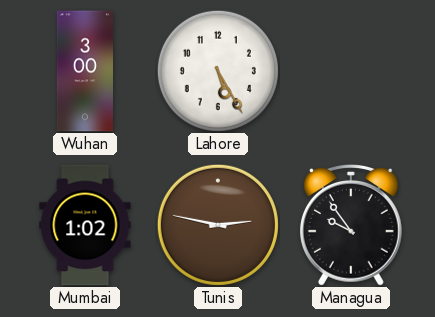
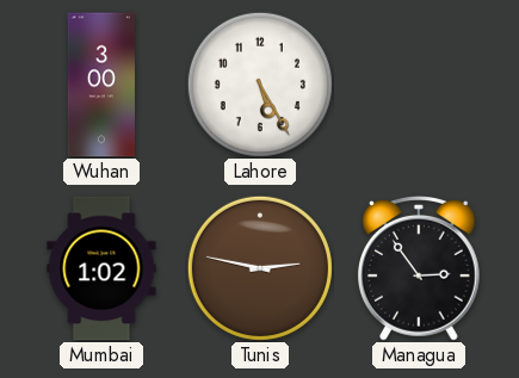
Managua: 9:54 -> 2:54 (419, 269)
